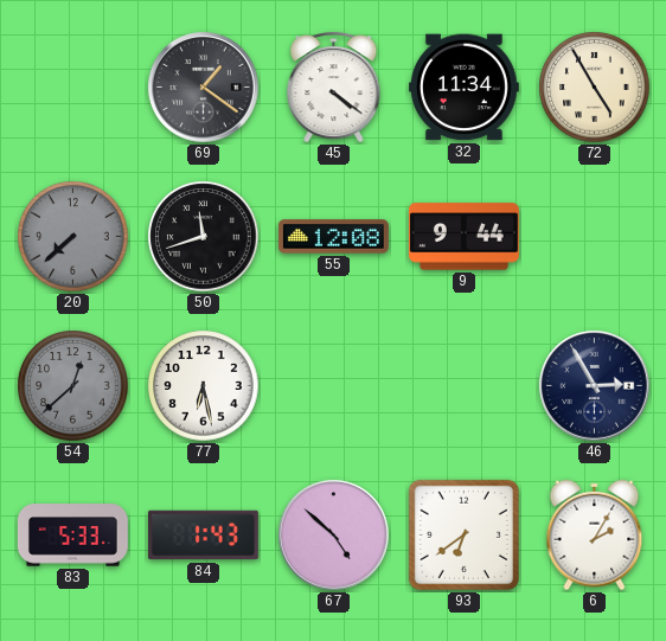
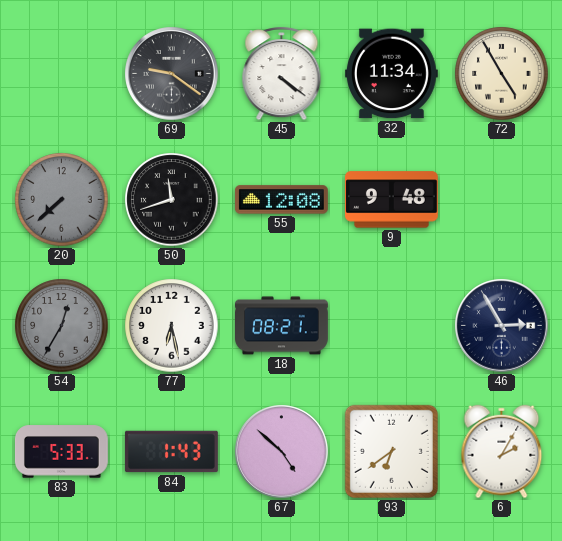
69: 1:21 -> 9:21 (172, 74)
9: 9:44 -> 9:48 (391, 200)
54: 12:38 -> 12:35 (62, 326)
18: none -> 08:21 (282, 326)
